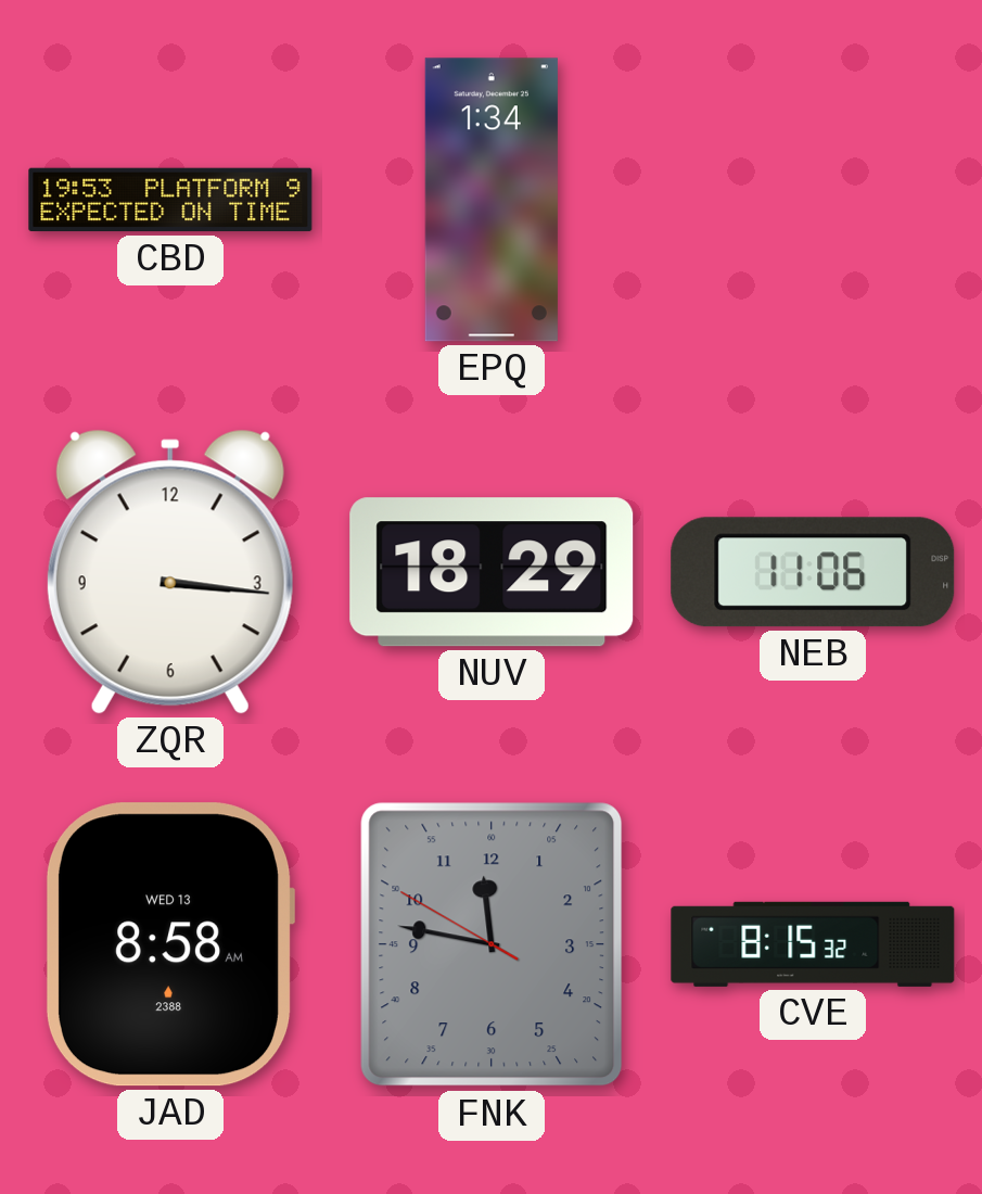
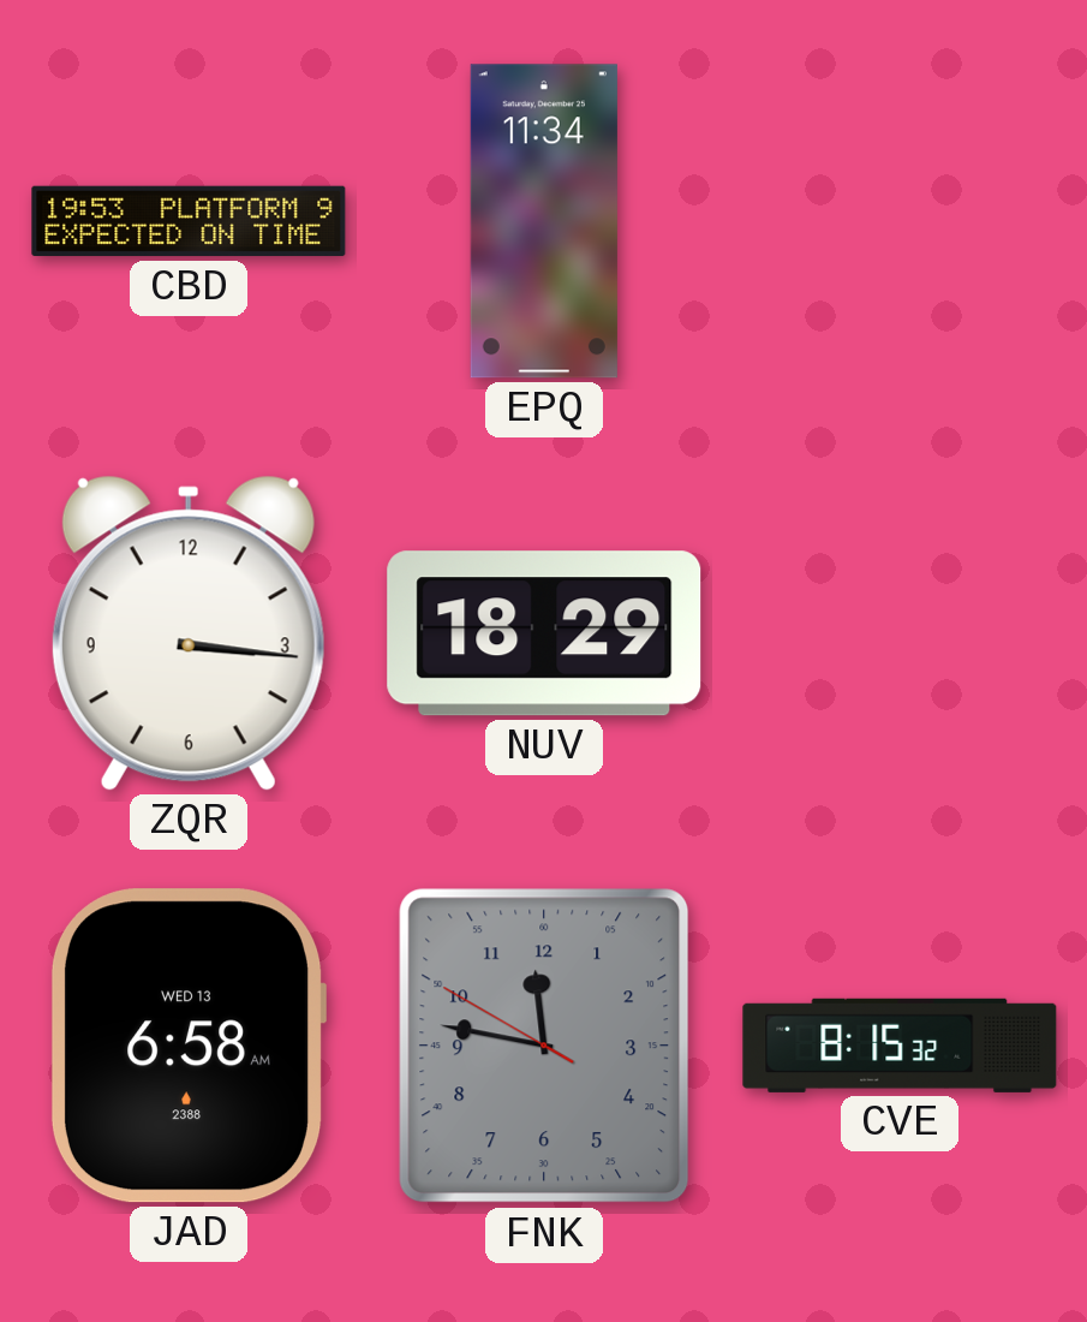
EPQ: 1:34 -> 11:34 (544, 221)
NEB: 11:06 -> none (813, 572)
JAD: 8:58 -> 6:58 (189, 1046)
